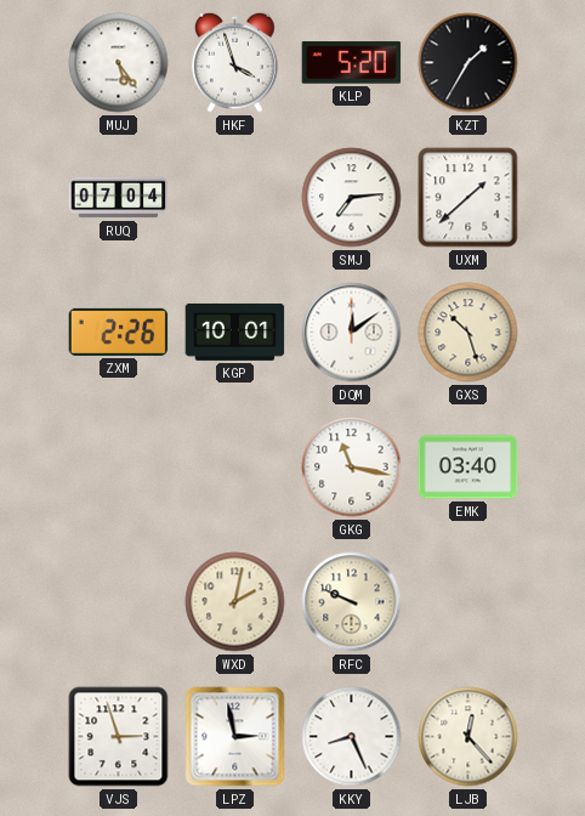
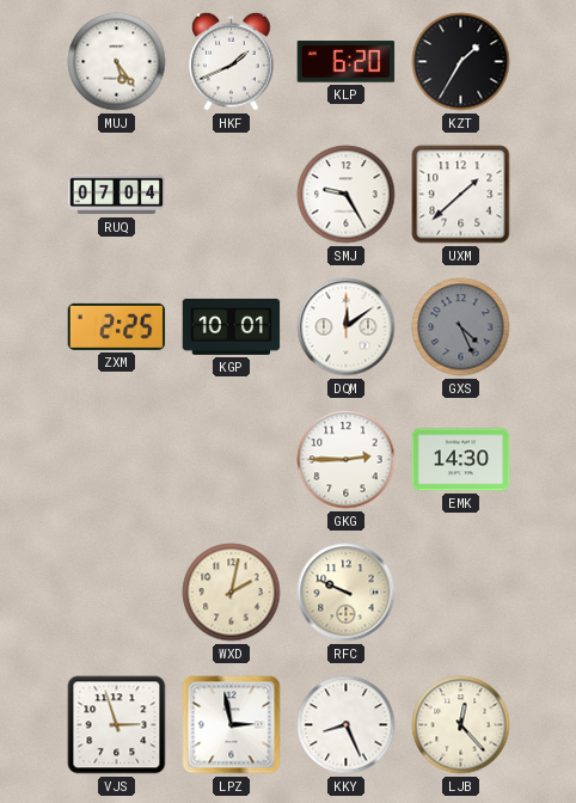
HKF: 3:57 -> 1:41 (232, 61)
KLP: 5:20 -> 6:20 (347, 62)
SMJ: 7:14 -> 9:25 (347, 195)
ZXM: 2:26 -> 2:25 (117, 326)
GXS: 10:27 -> 4:26 (461, 327)
GXS dial: cream -> grey (461, 327)
GKG: 11:17 -> 2:45 (347, 460)
EMK: 03:40 -> 14:30 (461, 460)
